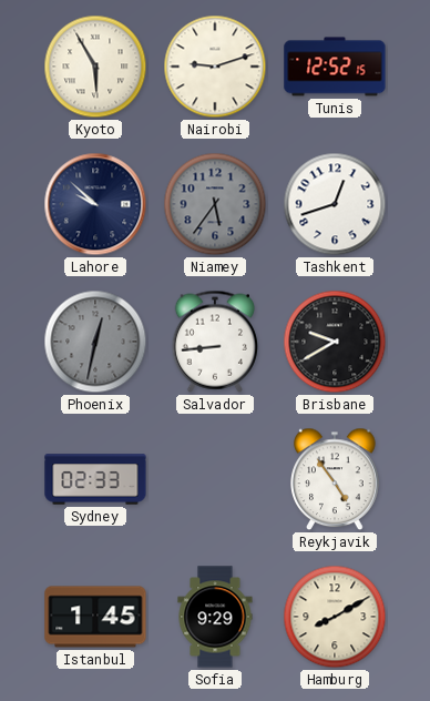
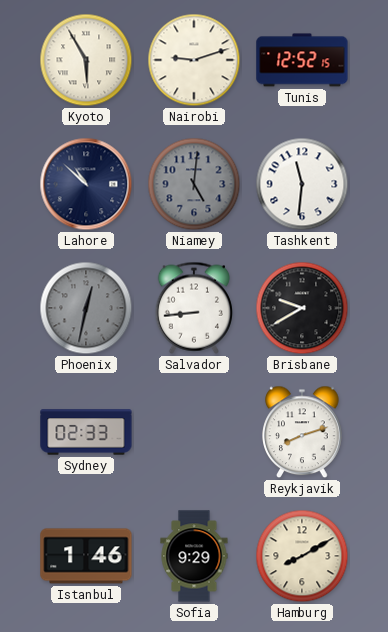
Lahore: 9:52 -> 10:52 (86, 184)
Niamey: 5:36 -> 5:01 (194, 184)
Tashkent: 12:42 -> 11:31 (302, 184)
Reykjavik: 4:54 -> 8:12 (302, 432)
Istanbul: 1:45 -> 1:46 (86, 556)
